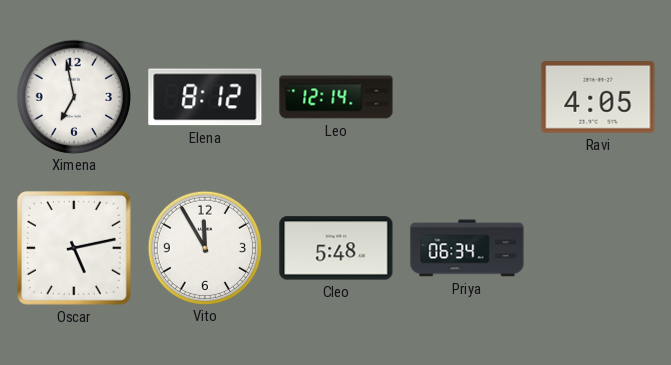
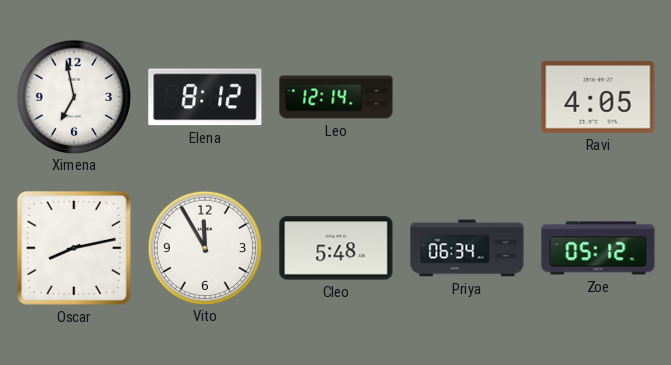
Oscar: 5:13 -> 8:13 (74, 248)
Zoe: none -> 05:12 (598, 248)
